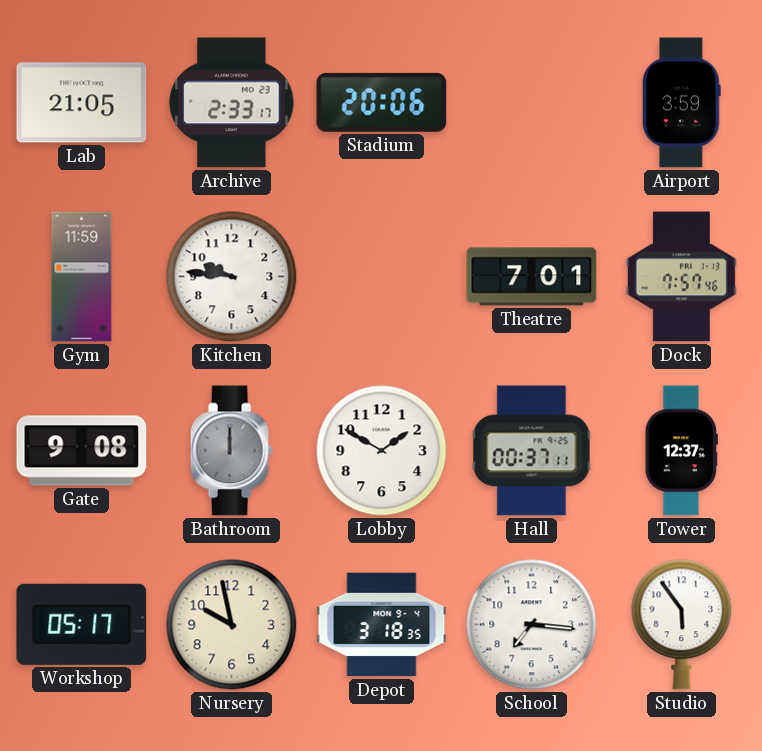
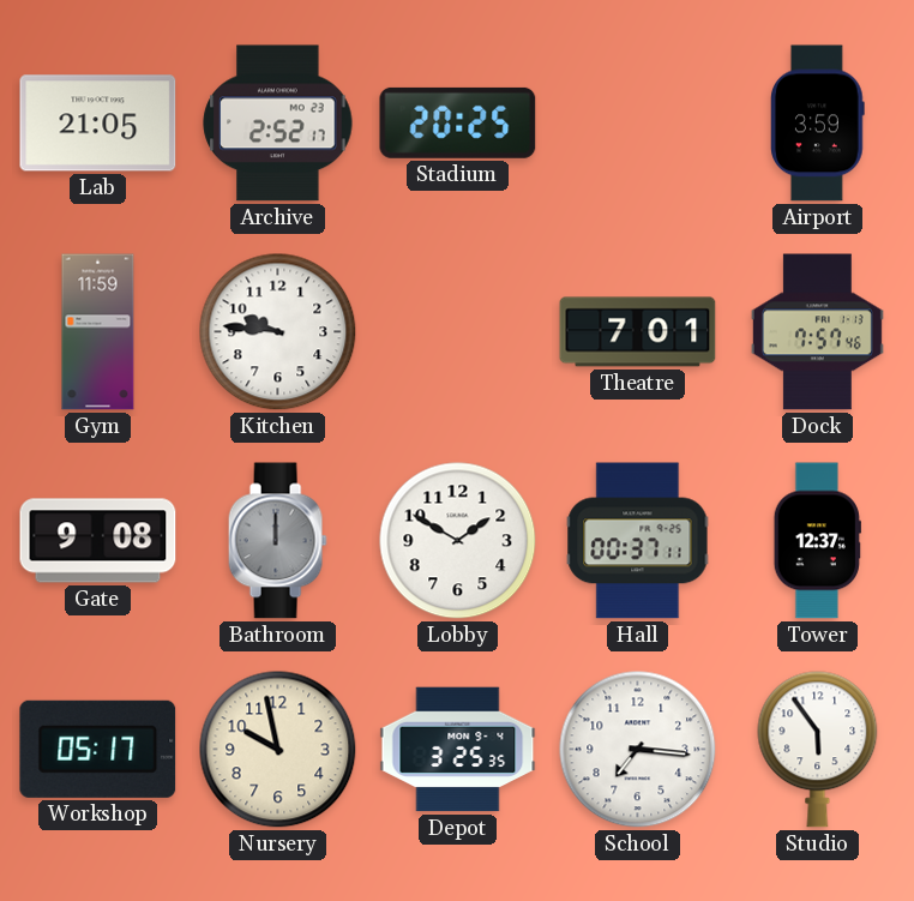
Archive: 2:33 -> 2:52 (278, 124)
Stadium: 20:06 -> 20:25 (458, 122)
Depot: 3:18 -> 3:25 (458, 750)
